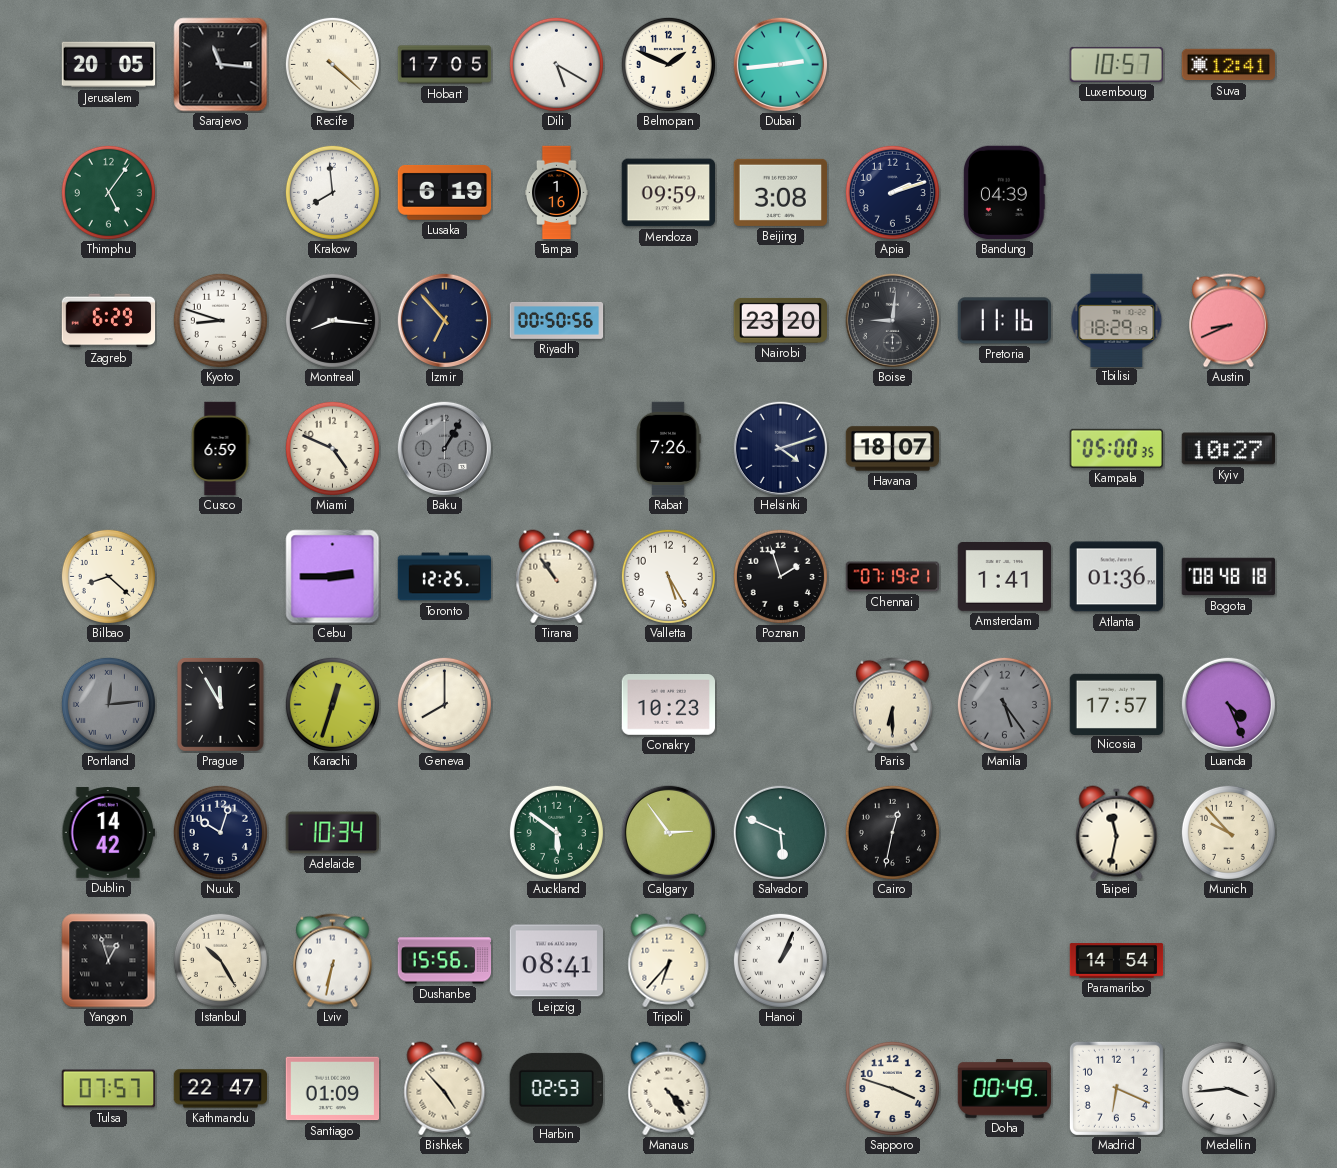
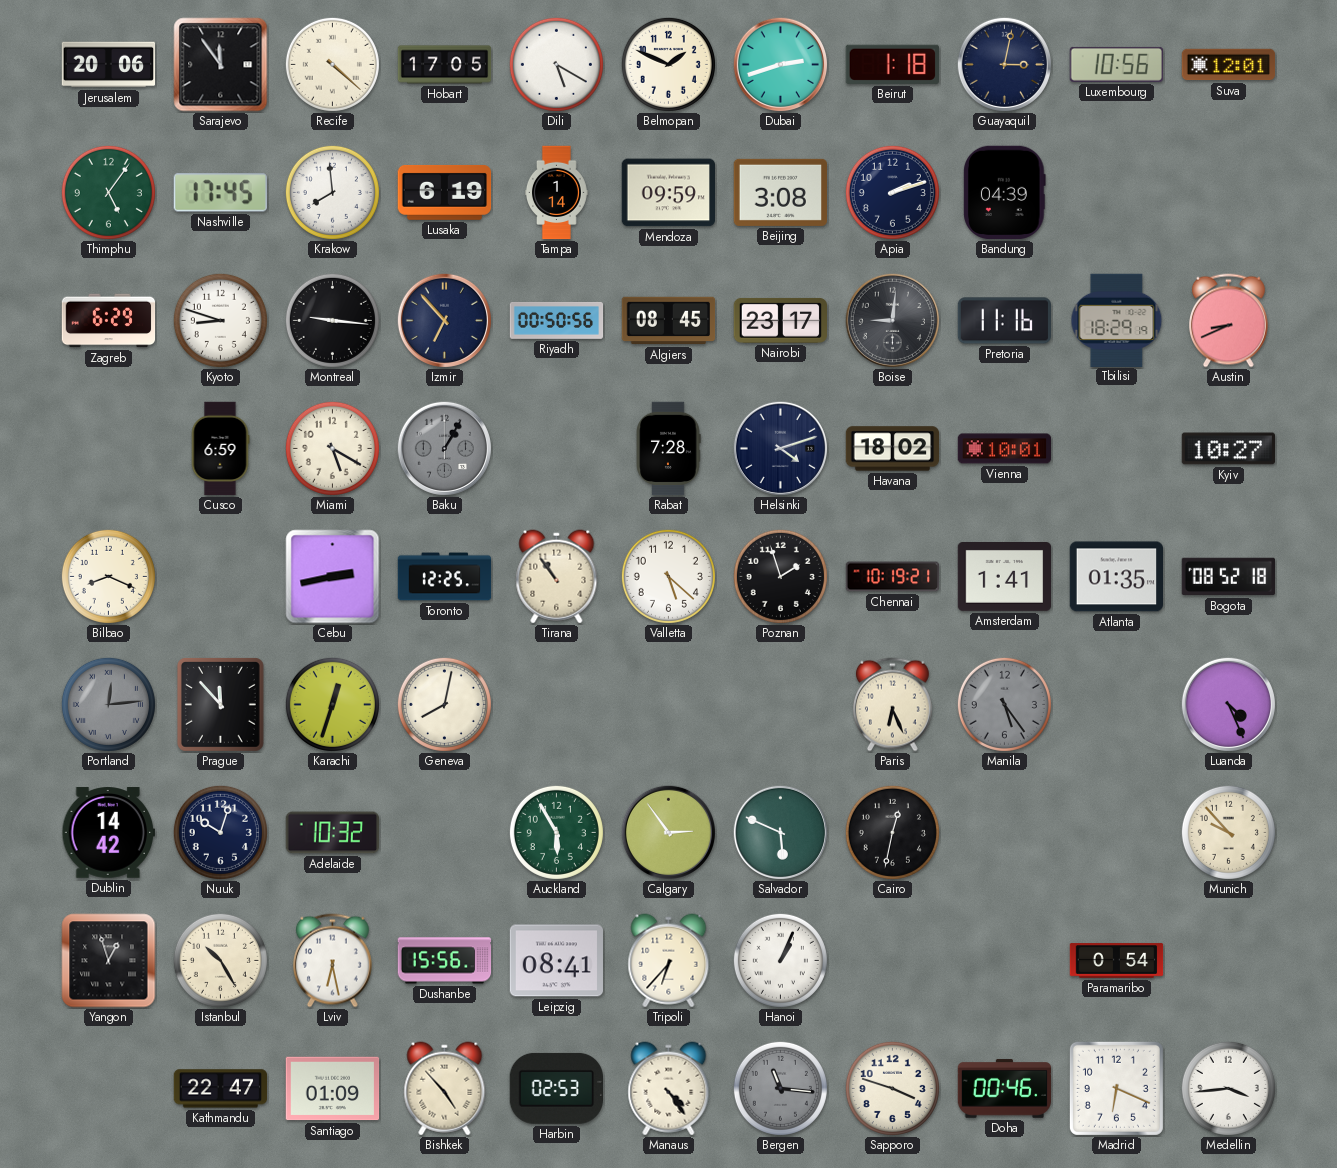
Jerusalem: 20:05 -> 20:06 (109, 65)
Sarajevo: 11:16 -> 11:54 (221, 65)
Dubai: 2:44 -> 2:42 (780, 64)
Beirut: none -> 1:18 (892, 64)
Guayaquil: none -> 3:02 (1004, 64)
Luxembourg: 10:57 -> 10:56 (1116, 64)
Suva: 12:41 -> 12:01 (1229, 65)
Nashville: none -> 17:45 (220, 193)
Tampa: 1:16 -> 1:14 (557, 193)
Montreal: 8:16 -> 9:16 (332, 320)
Algiers: none -> 08:45 (669, 321)
Nairobi: 23:20 -> 23:17 (781, 320)
Miami: 4:49 -> 5:20 (332, 448)
Rabat: 7:26 -> 7:28 (668, 449)
Havana: 18:07 -> 18:02 (893, 449)
Vienna: none -> 10:01 (1005, 449)
Kampala: 05:00 -> none (1116, 448)
Bilbao: 8:22 -> 8:19 (108, 576)
Cebu: 2:45 -> 2:43 (333, 577)
Valletta: 5:25 -> 5:22 (668, 576)
Chennai: 07:19 -> 10:19 (893, 577)
Atlanta: 01:36 -> 01:35 (1116, 577)
Bogota: 08:48 -> 08:52 (1229, 577)
Prague: 11:55 -> 11:53 (220, 704)
Geneva: 8:00 -> 8:02 (444, 704)
Conakry: 10:23 -> none (668, 705)
Paris: 6:30 -> 6:26 (892, 705)
Nicosia: 17:57 -> none (1117, 704)
Adelaide: 10:34 -> 10:32 (333, 833)
Auckland: 5:51 -> 5:55 (556, 832)
Taipei: 11:32 -> none (1117, 833)
Lviv: 6:32 -> 6:28 (332, 961)
Paramaribo: 14:54 -> 0:54 (1117, 961)
Tulsa: 07:57 -> none (109, 1089)
Bergen: none -> 11:16 (780, 1088)
Doha: 00:49 -> 00:46 (1005, 1089)
